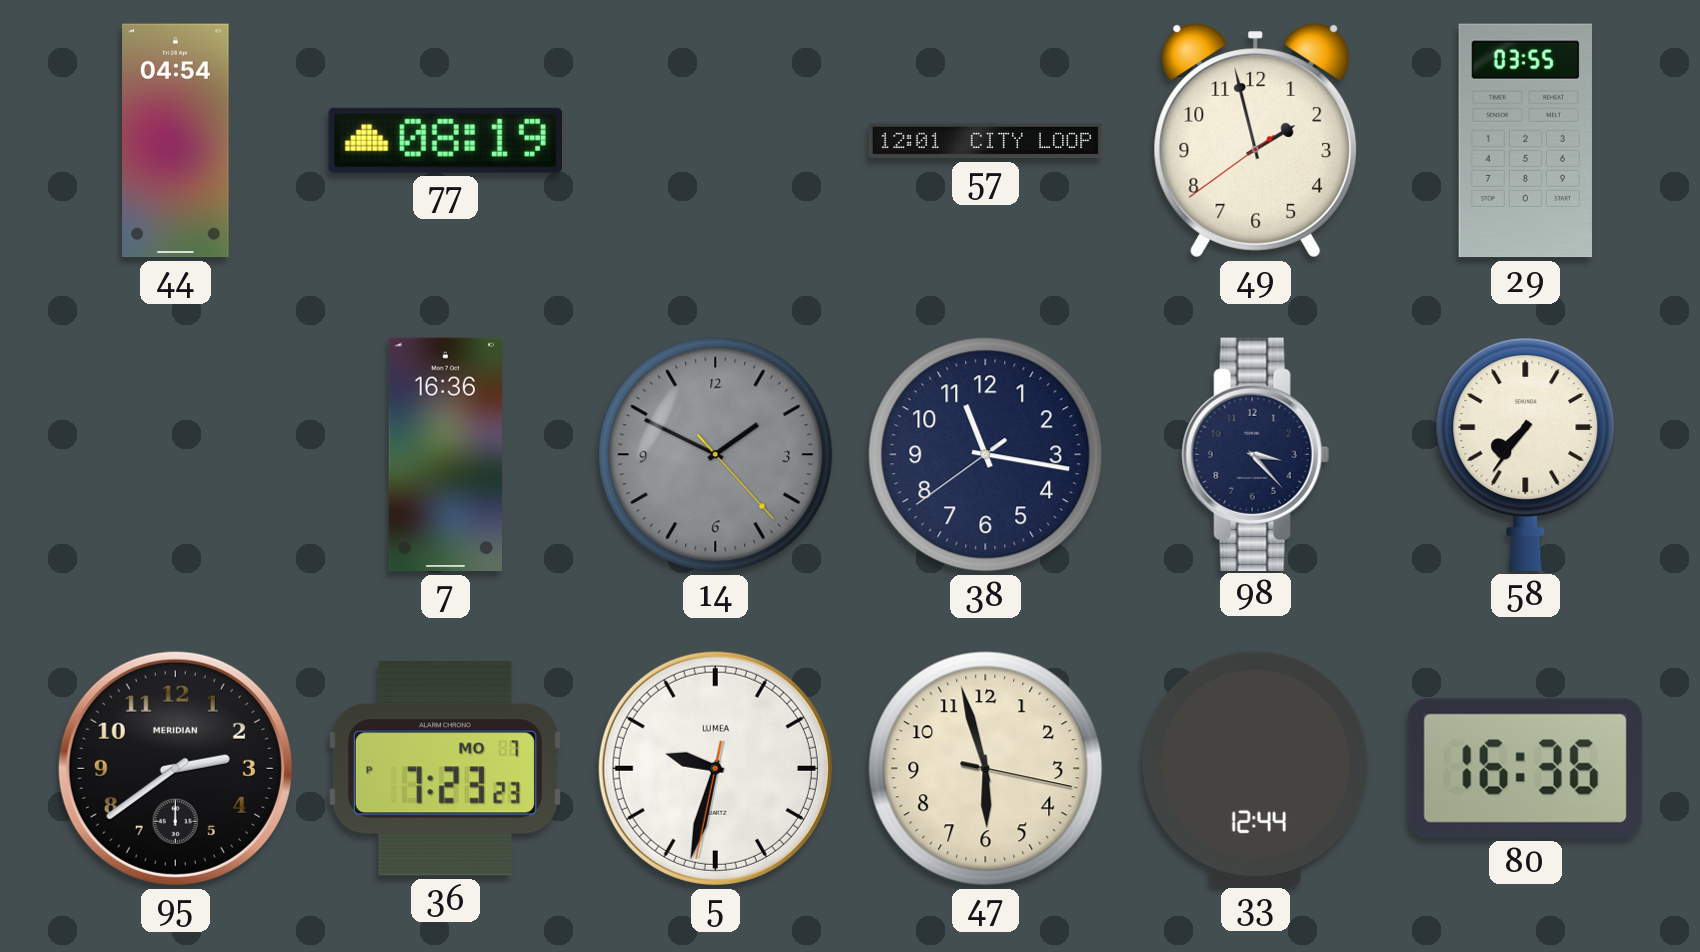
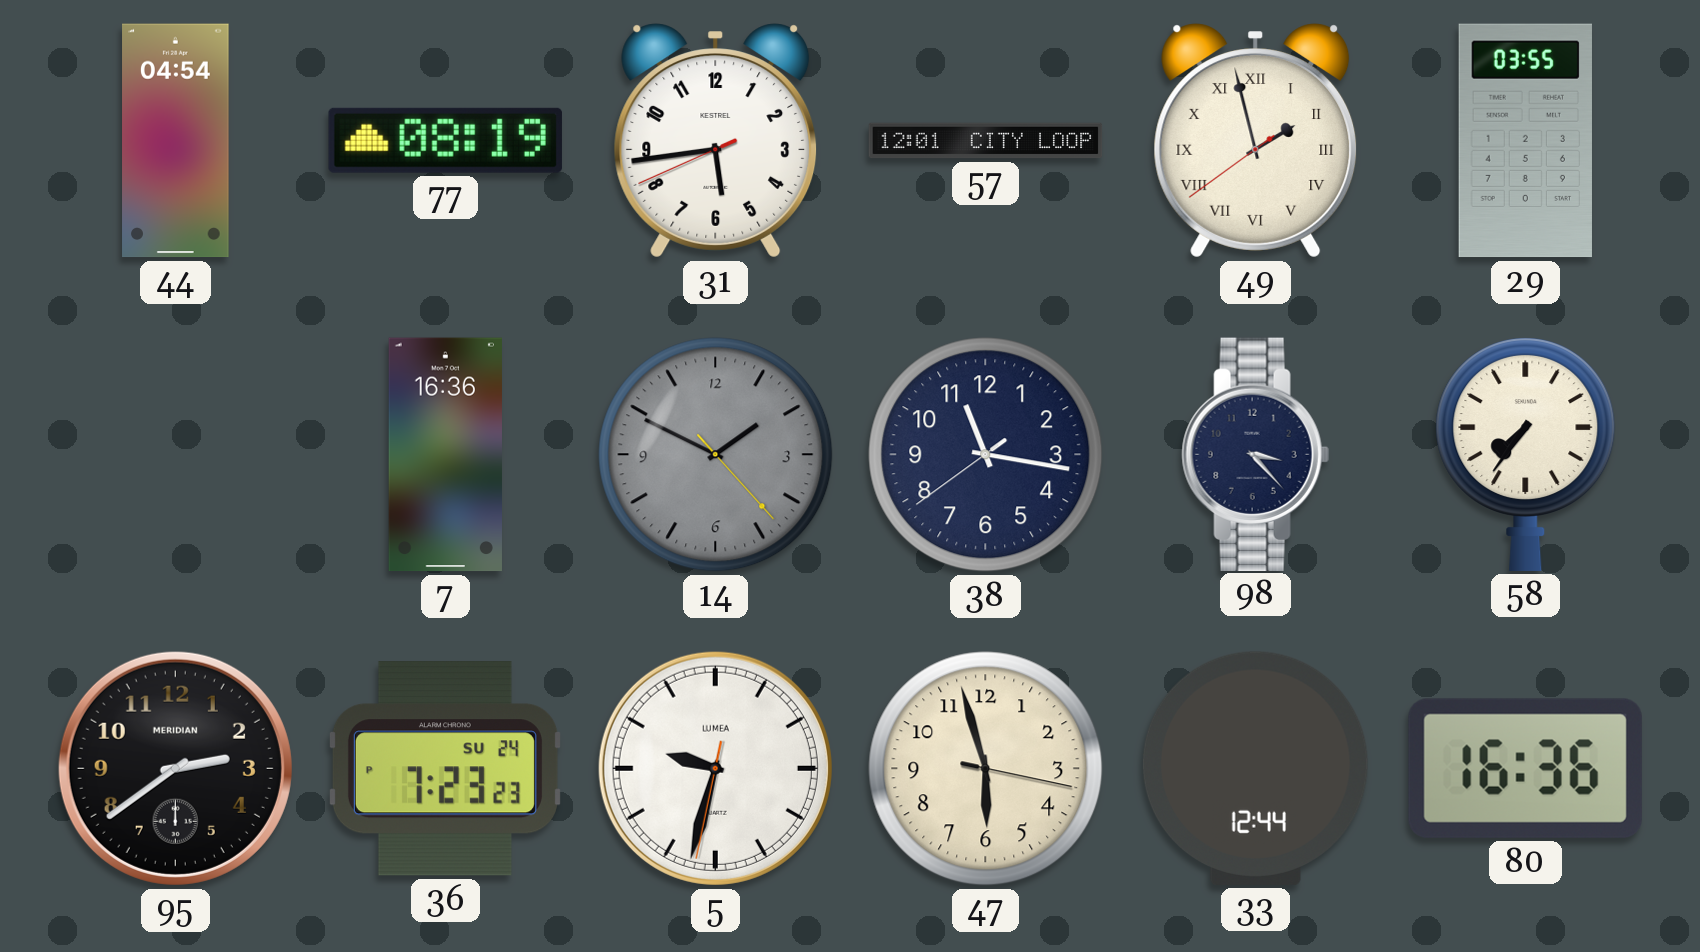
31: none -> 5:43 (716, 141)
49 numerals: Arabic -> Roman (1256, 141)
36 date: MO 7 -> SU 24 (445, 769)
